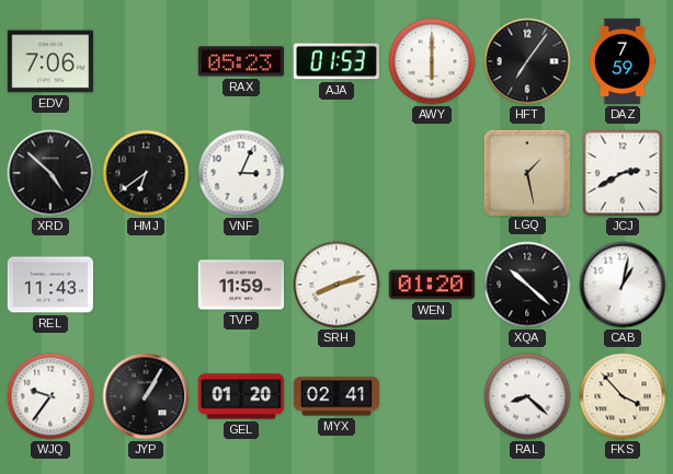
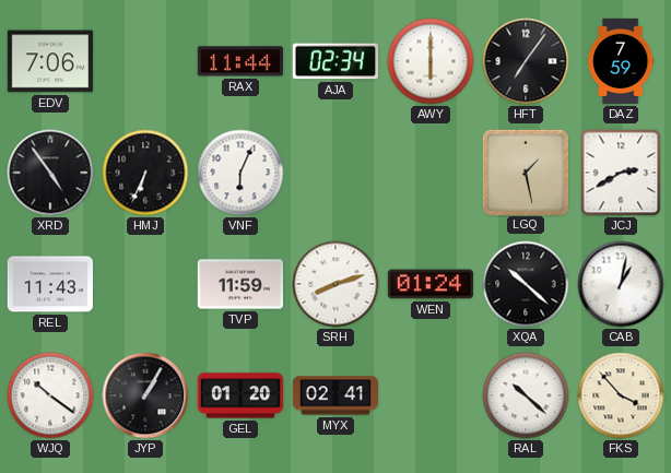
RAX: 05:23 -> 11:44 (239, 61)
AJA: 01:53 -> 02:34 (334, 61)
XRD: 4:52 -> 4:54 (50, 173)
HMJ: 6:39 -> 6:34 (145, 173)
VNF: 3:04 -> 6:04 (240, 173)
WEN: 01:20 -> 01:24 (429, 284)
WJQ: 9:36 -> 10:21 (50, 395)
RAL: 8:22 -> 10:22 (526, 395)
